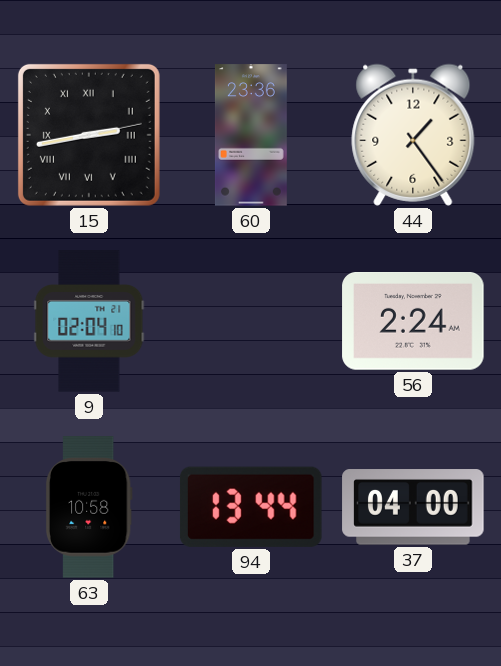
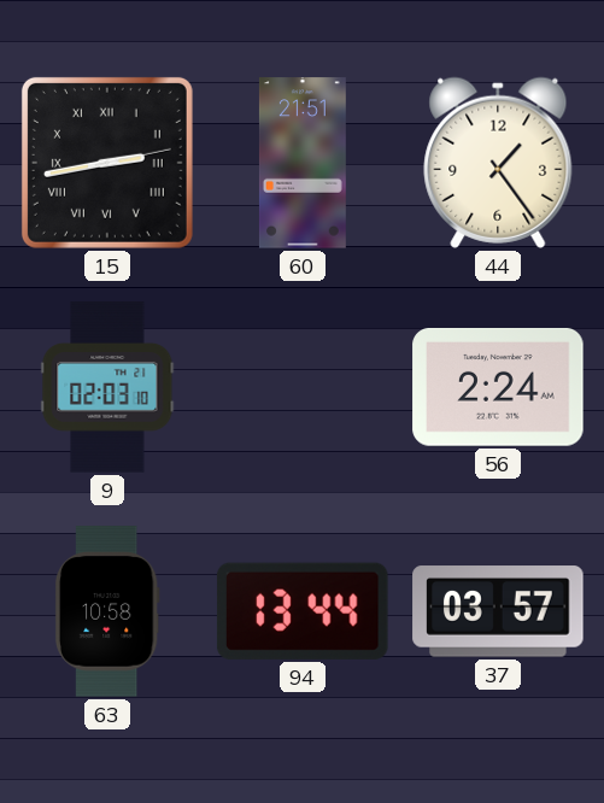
60: 23:36 -> 21:51 (303, 163)
9: 02:04 -> 02:03 (107, 387)
37: 04:00 -> 03:57 (498, 611)
